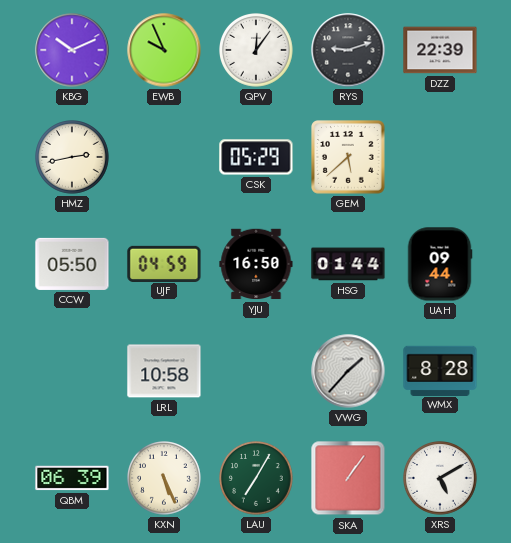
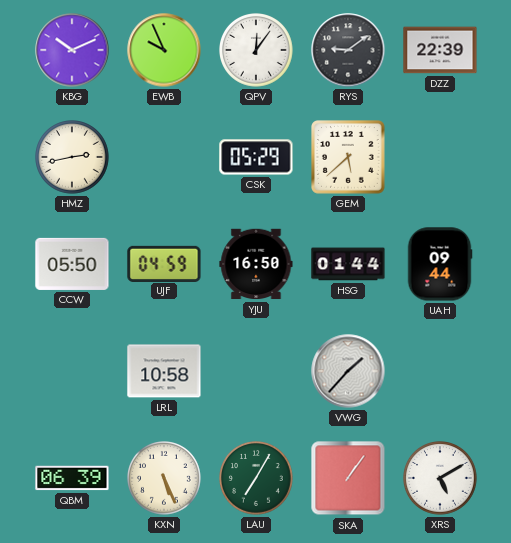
RYS: 9:12 -> 9:09 (348, 50)
WMX: 8:28 -> none (440, 370)
